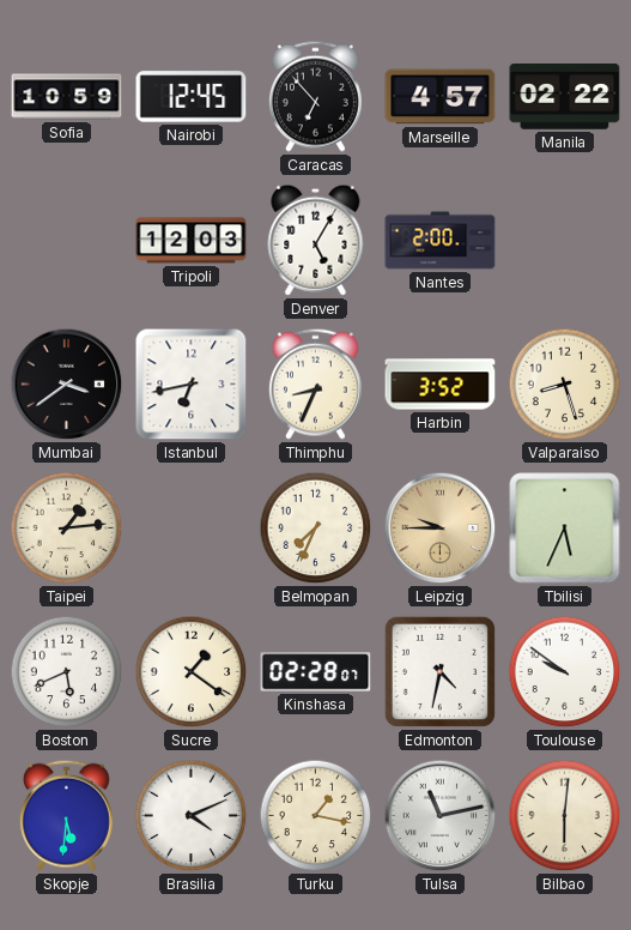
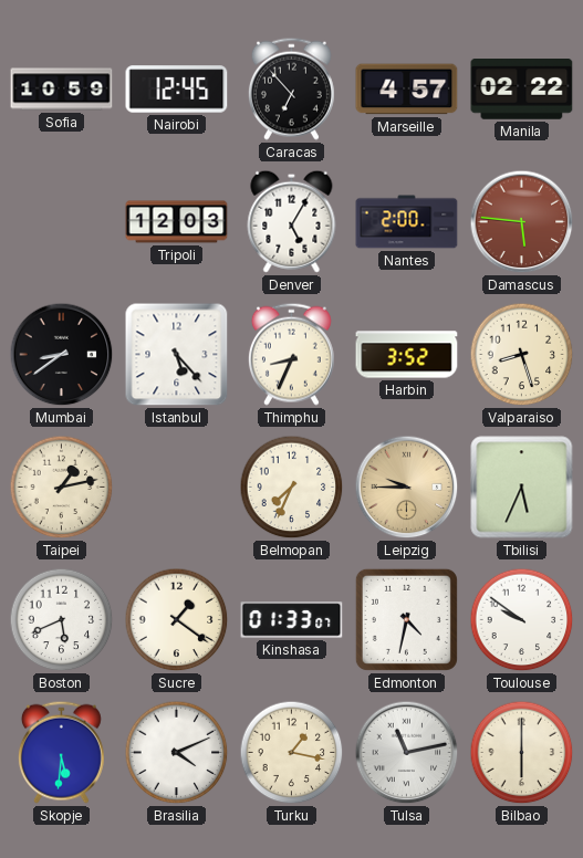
Damascus: none -> 5:46 (522, 222)
Mumbai: 3:39 -> 8:39 (62, 355)
Istanbul: 6:43 -> 5:23 (177, 355)
Taipei: 1:14 -> 1:13 (62, 488)
Kinshasa: 02:28 -> 01:33 (292, 620)
Bilbao: 6:01 -> 6:00 (522, 753)
